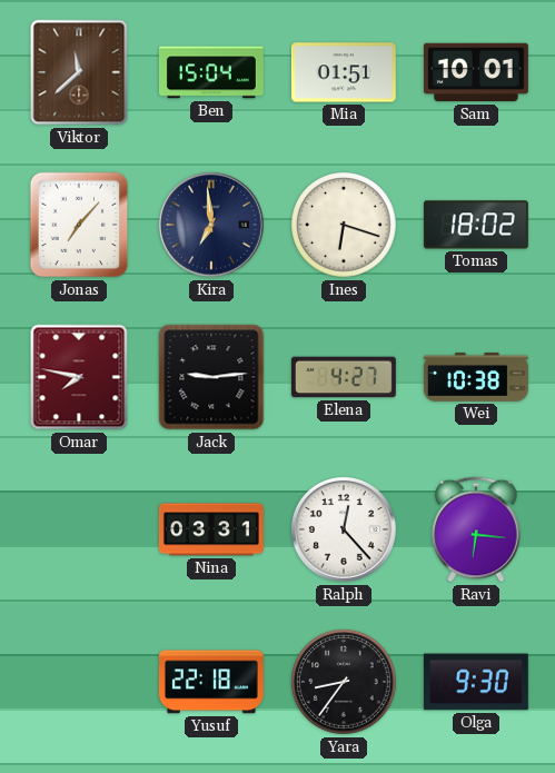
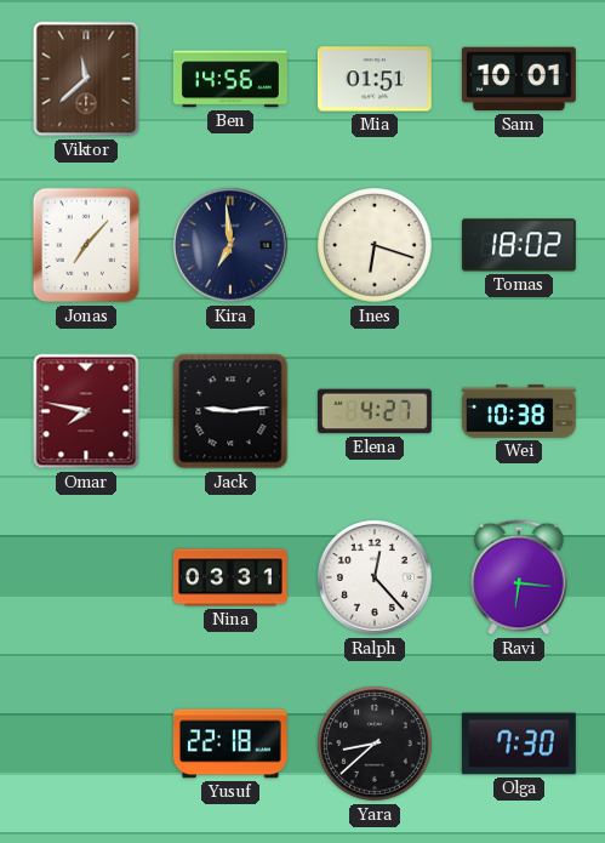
Ben: 15:04 -> 14:56 (230, 79)
Yara: 8:36 -> 8:38 (375, 744)
Olga: 9:30 -> 7:30 (519, 744)
